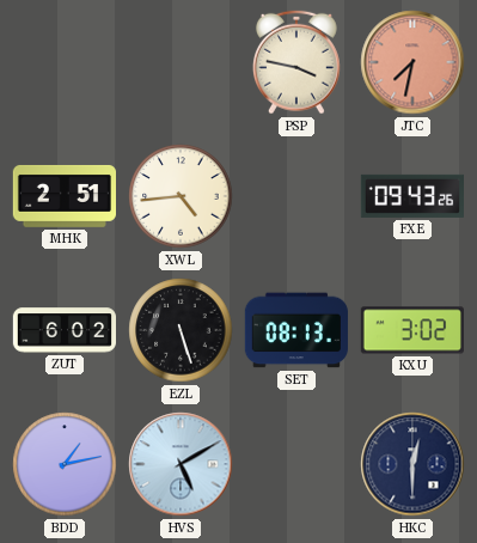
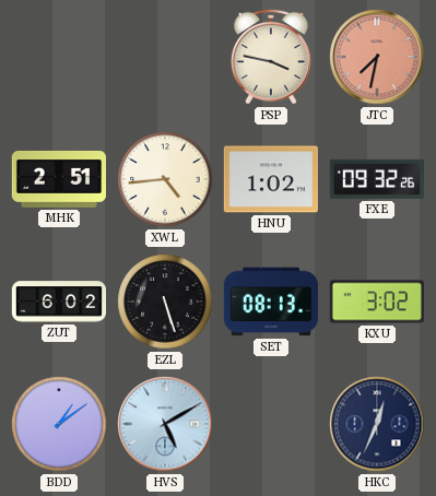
HNU: none -> 1:02 (271, 179)
FXE: 09:43 -> 09:32 (376, 179)
BDD: 1:13 -> 1:09 (59, 424)
HKC: 12:30 -> 12:34 (377, 424)
